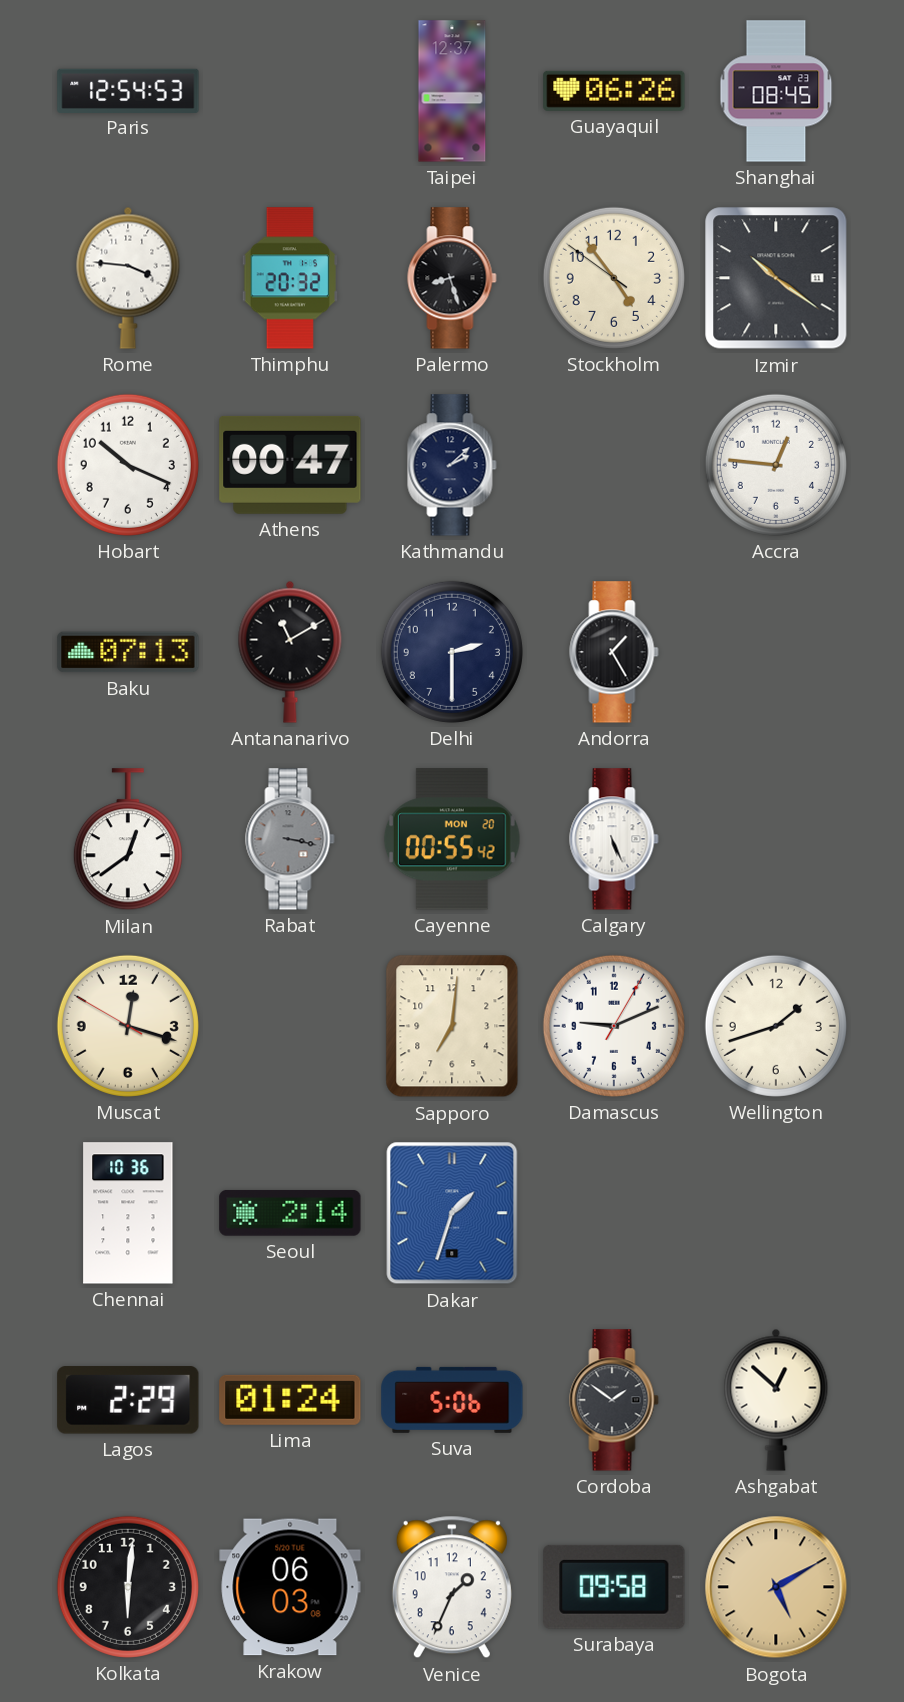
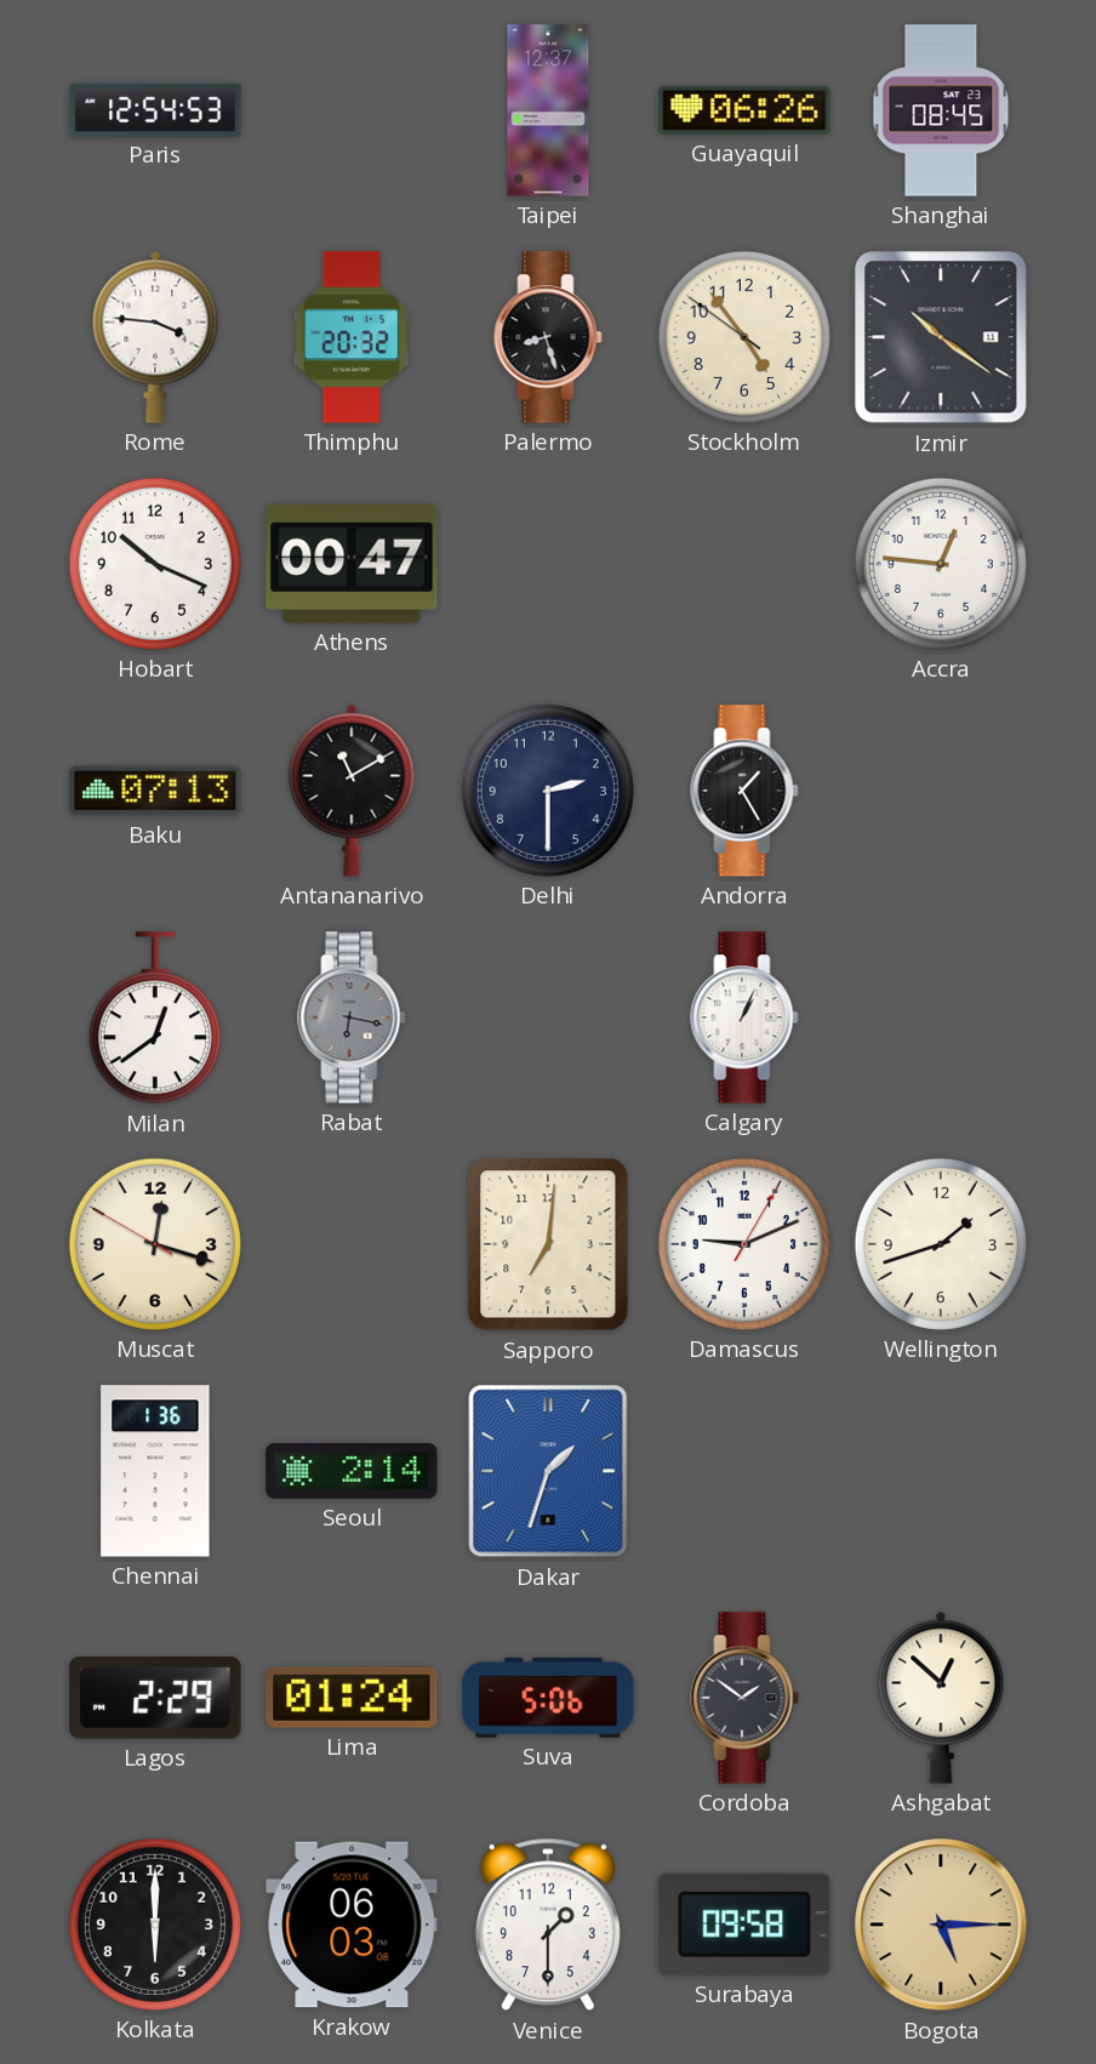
Kathmandu: 2:08 -> none (452, 465)
Rabat: 3:17 -> 6:17 (352, 1017)
Cayenne: 00:55 -> none (452, 839)
Calgary: 5:26 -> 1:04 (744, 1017)
Chennai: 10:36 -> 1:36 (155, 1471)
Kolkata: 6:01 -> 6:00 (155, 1925)
Venice: 1:34 -> 1:30 (548, 1925)
Bogota: 5:10 -> 5:15 (941, 1925)
